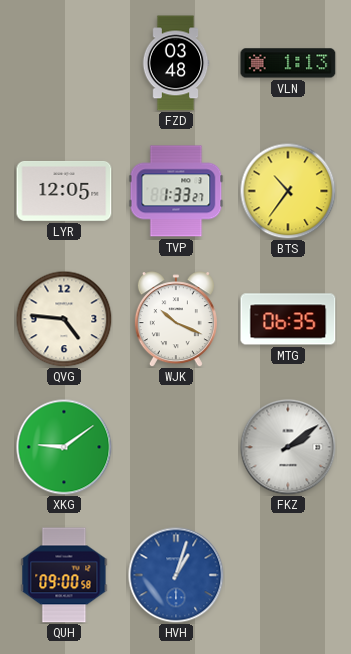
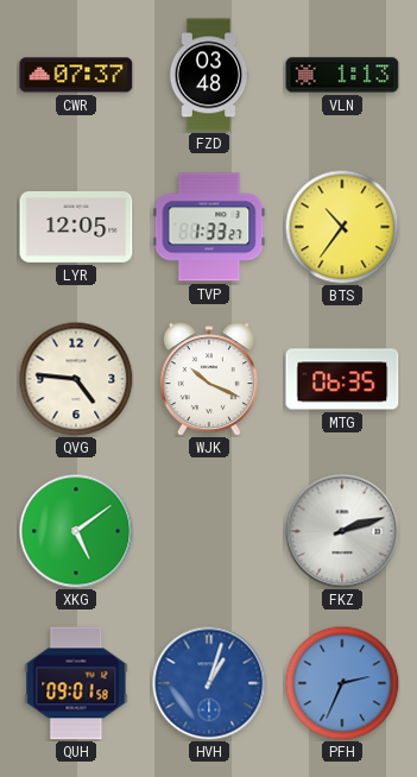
CWR: none -> 07:37 (76, 75)
XKG: 9:09 -> 5:09 (76, 531)
FKZ: 2:09 -> 2:12 (342, 531)
QUH: 09:00 -> 09:01 (76, 683)
PFH: none -> 2:34 (342, 683)
